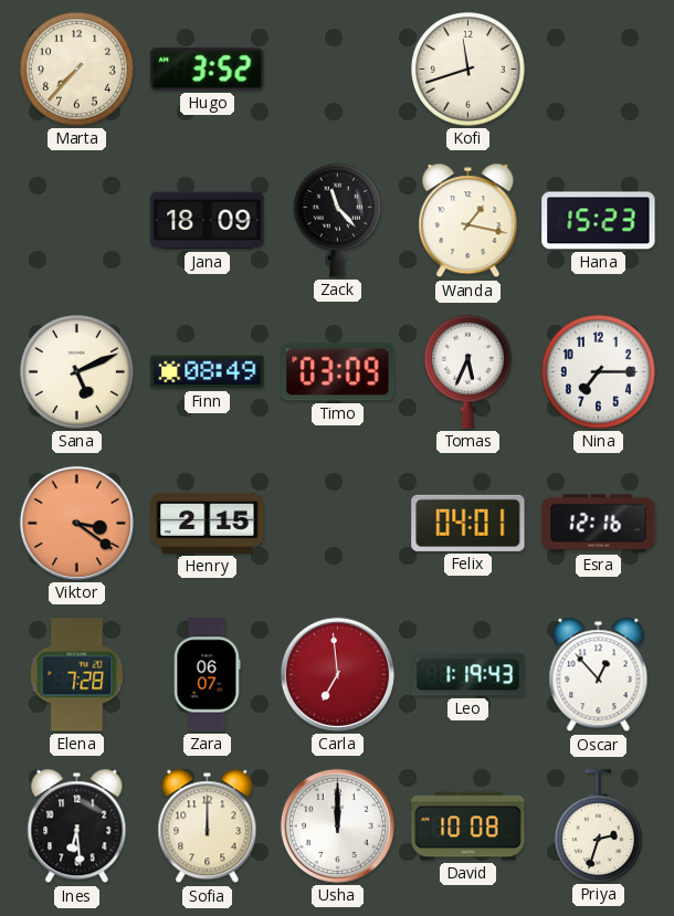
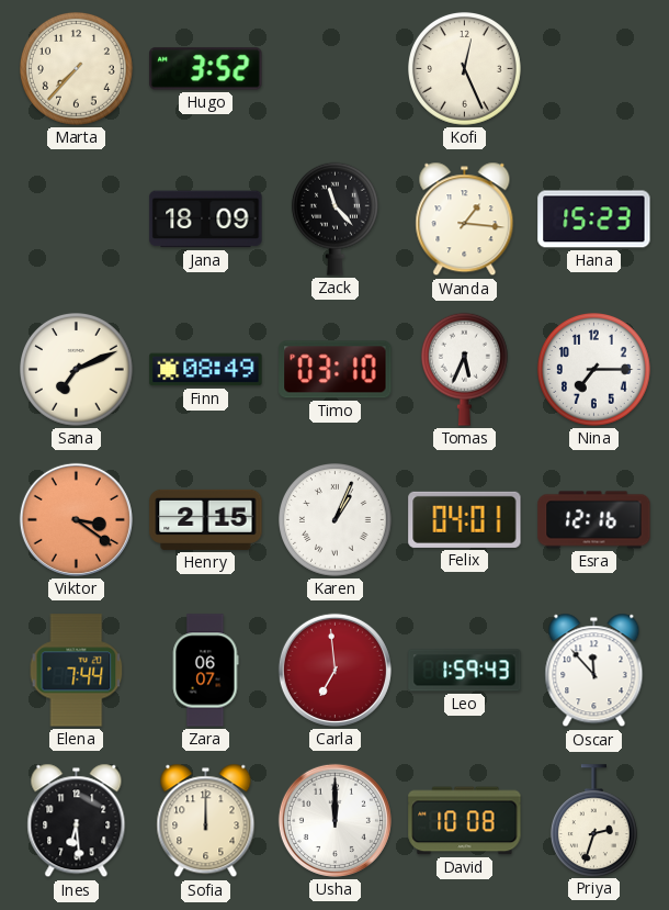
Kofi: 11:42 -> 12:26 (465, 69)
Wanda: 1:17 -> 1:16 (465, 220)
Sana: 5:11 -> 7:11 (77, 370)
Timo: 03:09 -> 03:10 (336, 370)
Karen: none -> 1:04 (336, 520)
Elena: 7:28 -> 7:44 (77, 671)
Leo: 1:19 -> 1:59 (465, 671)
Oscar: 12:53 -> 11:53 (594, 671)
